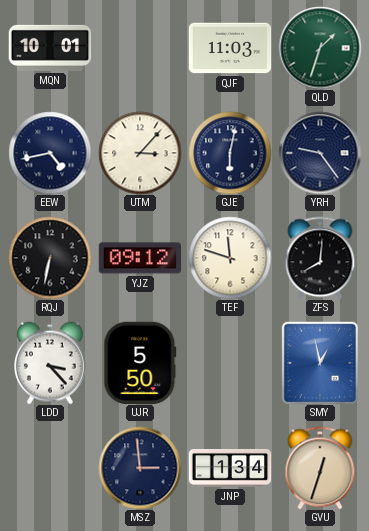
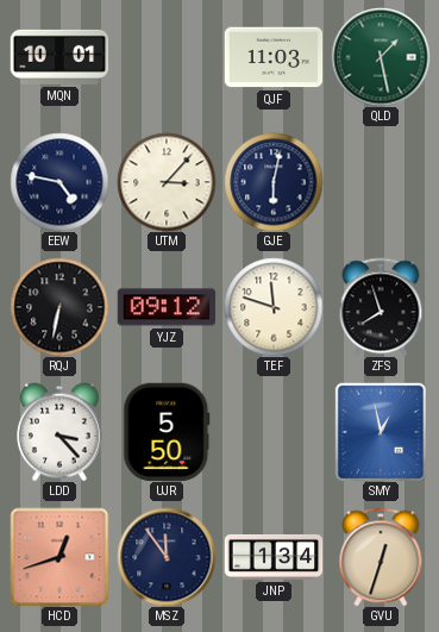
QLD: 1:33 -> 1:28 (381, 57)
EEW: 4:43 -> 4:47 (59, 182)
YRH: 9:24 -> none (320, 153)
ZFS: 8:01 -> 7:57 (381, 307)
HCD: none -> 12:42 (59, 557)
MSZ: 2:59 -> 11:54 (167, 557)
